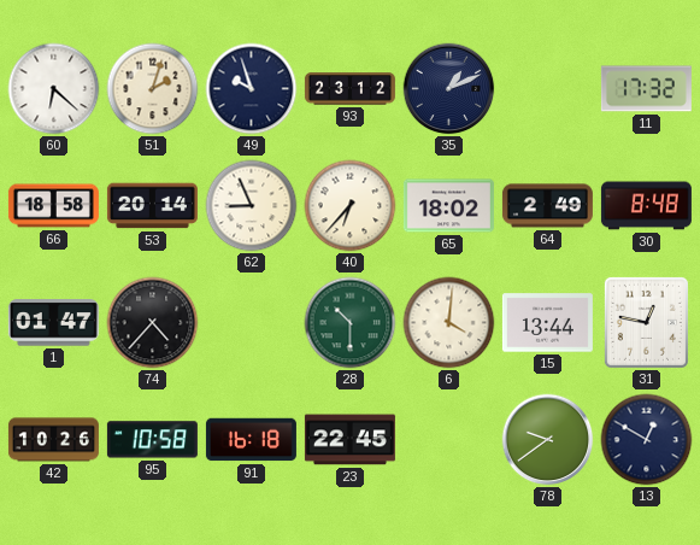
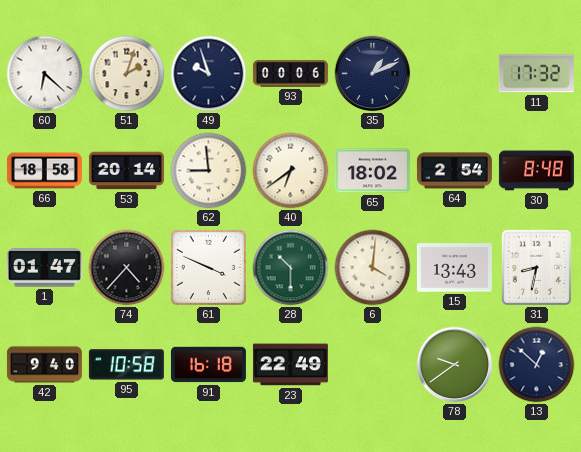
93: 23:12 -> 00:06 (290, 74)
62: 8:56 -> 8:59 (209, 171)
40: 6:37 -> 6:39 (291, 171)
64: 2:49 -> 2:54 (454, 171)
61: none -> 3:49 (208, 267)
15: 13:44 -> 13:43 (454, 268)
31: 12:47 -> 8:32 (536, 267)
42: 10:26 -> 9:40 (44, 365)
23: 22:45 -> 22:49 (290, 365)
13: 12:50 -> 12:52 (537, 365)
